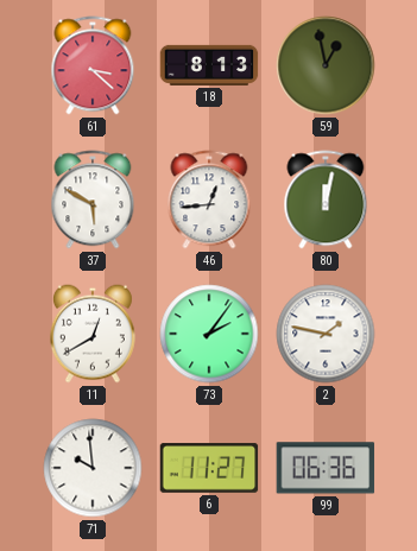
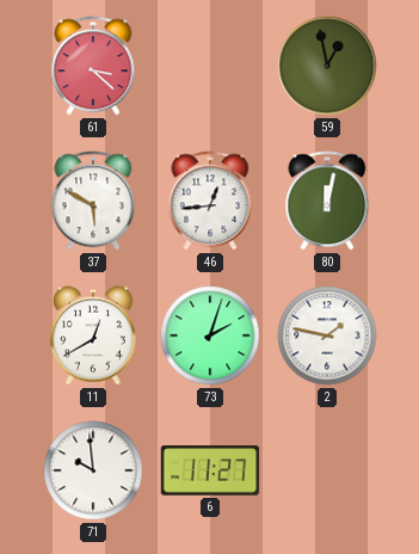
18: 8:13 -> none (209, 65)
73: 2:06 -> 2:03 (210, 336)
99: 06:36 -> none (326, 468)
